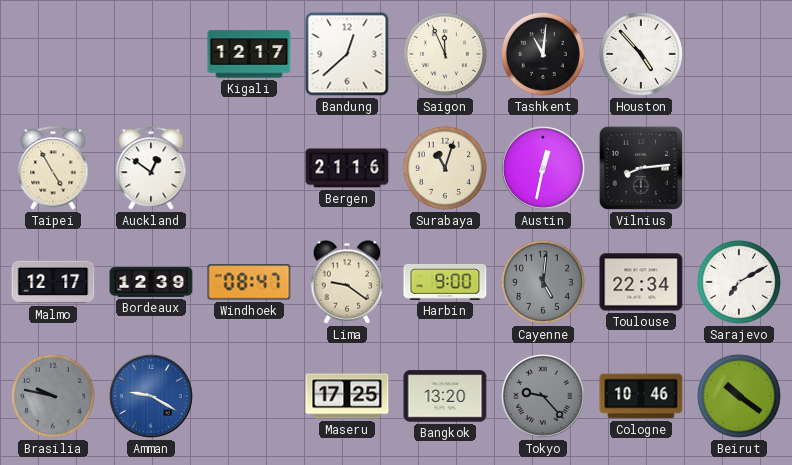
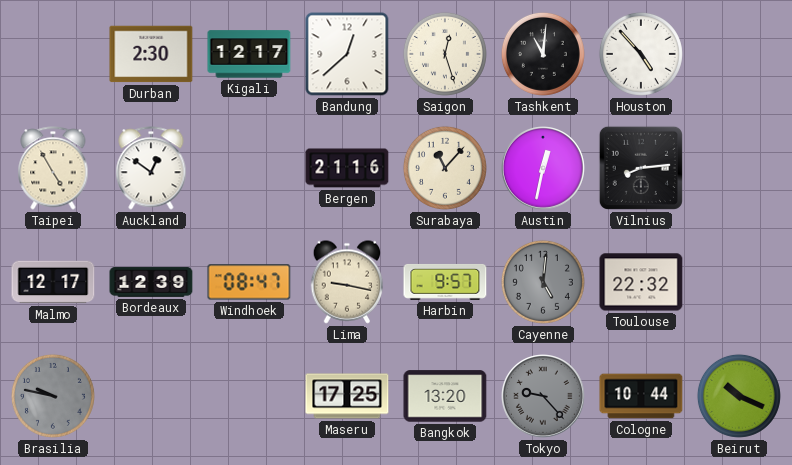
Durban: none -> 2:30 (151, 54)
Saigon: 11:56 -> 12:27 (445, 54)
Surabaya: 11:03 -> 11:07 (445, 168)
Lima: 9:21 -> 9:17 (347, 282)
Harbin: 9:00 -> 9:57 (445, 282)
Toulouse: 22:34 -> 22:32 (641, 282)
Sarajevo: 7:10 -> none (739, 282)
Amman: 9:20 -> none (152, 397)
Cologne: 10:46 -> 10:44 (641, 396)
Beirut: 10:21 -> 10:19 (739, 396)
